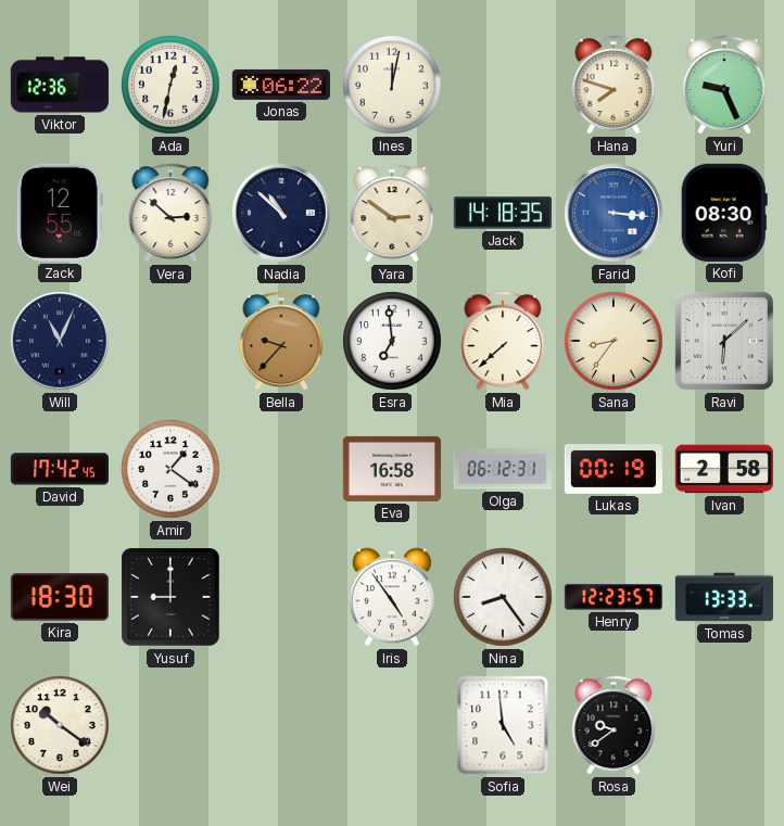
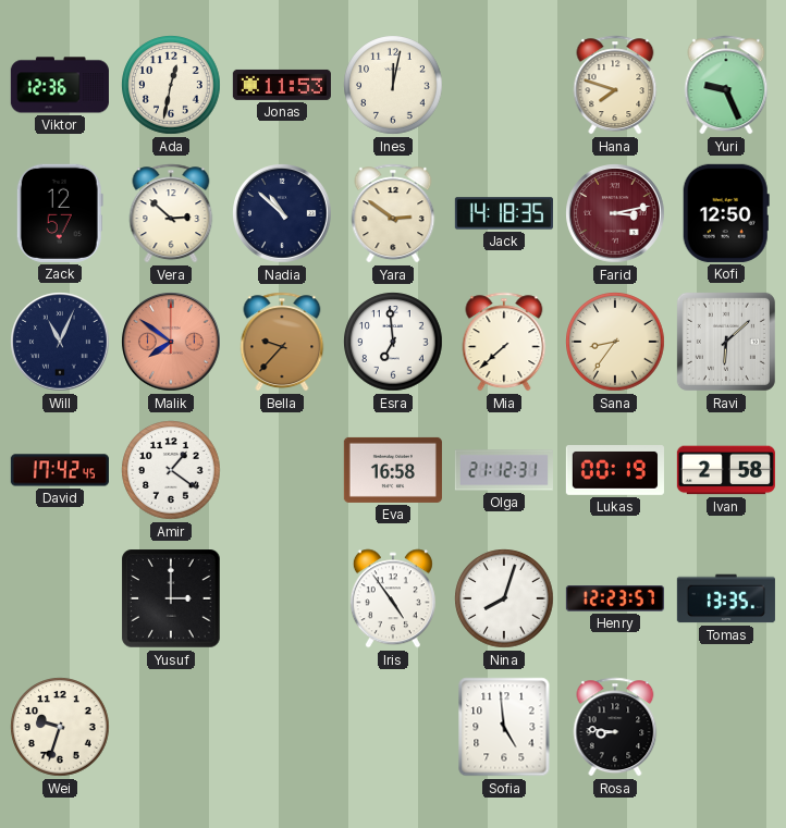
Jonas: 06:22 -> 11:53 (282, 85)
Zack: 12:55 -> 12:57 (60, 213)
Farid: 3:16 -> 3:13 (615, 213)
Farid dial: blue -> burgundy (615, 213)
Kofi: 08:30 -> 12:50 (726, 213)
Malik: none -> 7:51 (171, 342)
Olga: 06:12 -> 21:12 (504, 470)
Kira: 18:30 -> none (60, 597)
Yusuf: 9:00 -> 3:00 (171, 598)
Nina: 8:24 -> 8:03 (504, 598)
Tomas: 13:33 -> 13:35 (726, 598)
Wei: 10:21 -> 9:33 (60, 727)
Rosa: 9:39 -> 8:46 (615, 727)
